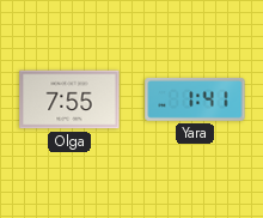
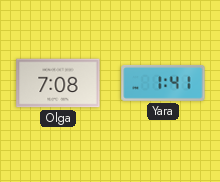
Olga: 7:55 -> 7:08 (58, 83)
